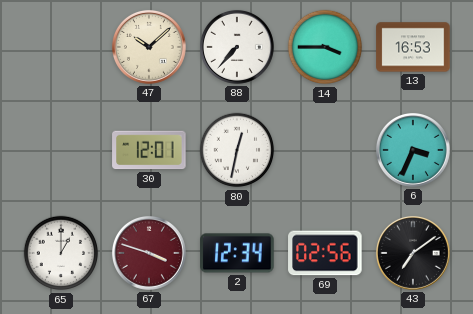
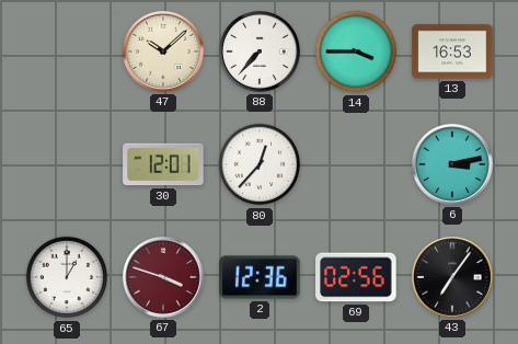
80: 12:32 -> 12:37 (260, 164)
6: 3:34 -> 3:13 (452, 164)
2: 12:34 -> 12:36 (260, 277)
43: 7:09 -> 7:06 (452, 277)
